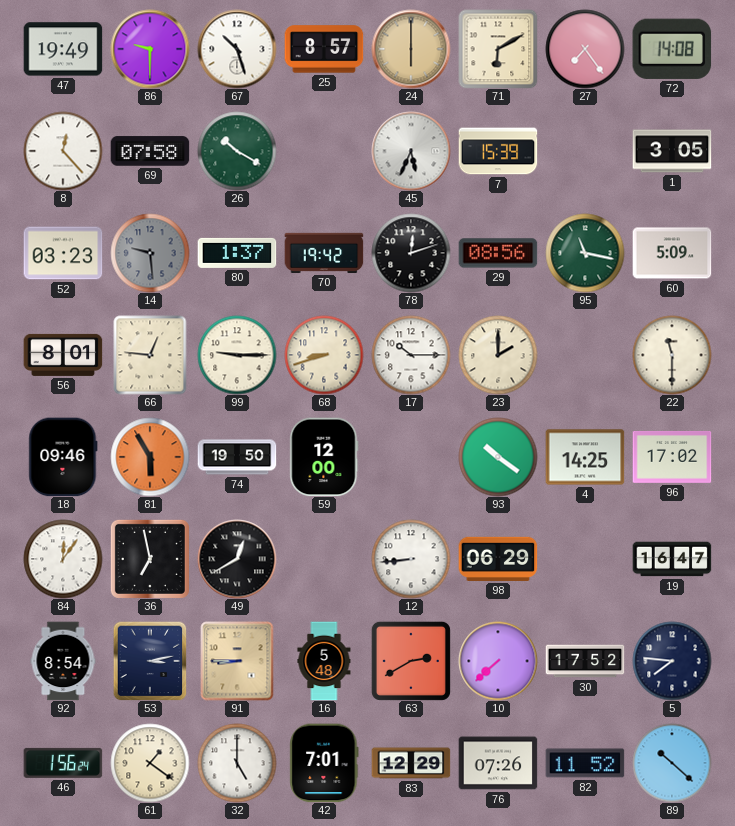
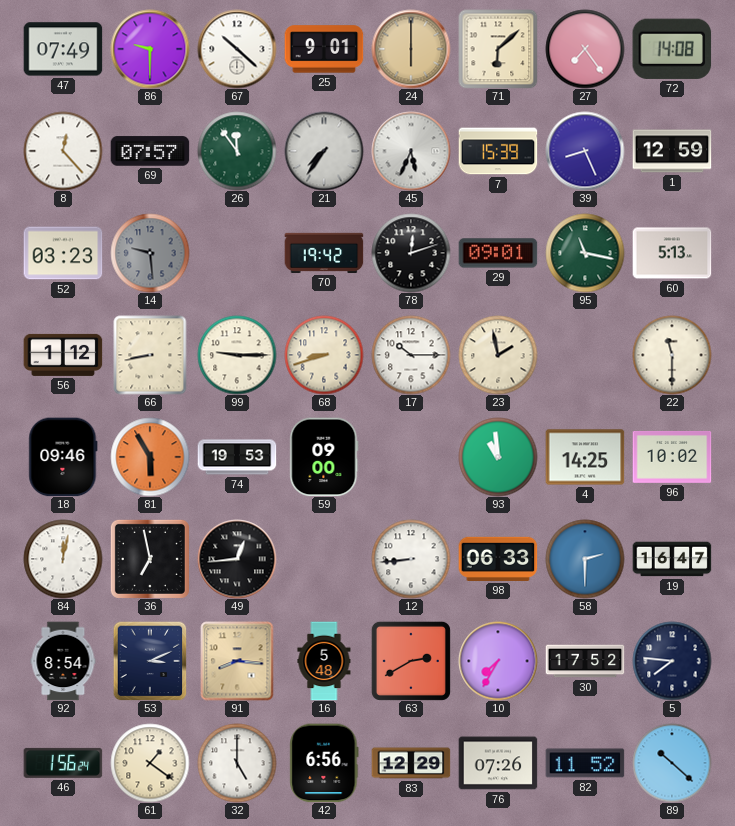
47: 19:49 -> 07:49 (63, 49)
67: 10:27 -> 10:22 (237, 49)
25: 8:57 -> 9:01 (324, 49)
71: 6:10 -> 6:08 (498, 49)
69: 07:58 -> 07:57 (150, 151)
26: 10:20 -> 11:54 (237, 151)
21: none -> 7:36 (324, 151)
39: none -> 8:26 (585, 151)
1: 3:05 -> 12:59 (672, 151)
80: 1:37 -> none (237, 253)
29: 08:56 -> 09:01 (498, 253)
60: 5:09 -> 5:13 (672, 253)
56: 8:01 -> 1:12 (63, 355)
66: 12:46 -> 8:43 (150, 355)
23: 2:00 -> 1:58 (498, 355)
74: 19:50 -> 19:53 (237, 457)
59: 12:00 -> 09:00 (324, 457)
93: 10:21 -> 10:59 (498, 457)
96: 17:02 -> 10:02 (672, 457)
84: 12:06 -> 12:02 (63, 559)
49: 12:40 -> 12:44 (237, 559)
98: 06:29 -> 06:33 (498, 559)
58: none -> 2:30 (585, 559)
53: 3:13 -> 3:11 (150, 661)
91: 8:45 -> 8:16 (237, 661)
10: 7:38 -> 7:35 (498, 661)
42: 7:01 -> 6:56 (324, 763)
